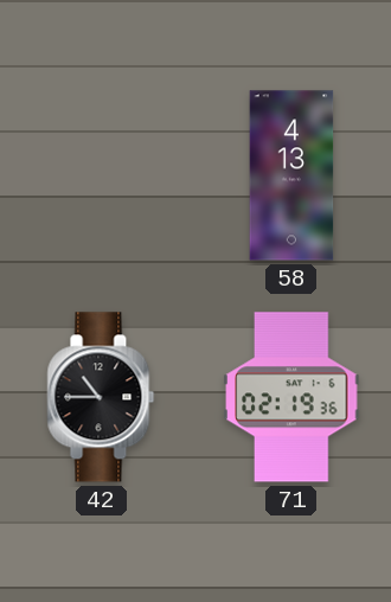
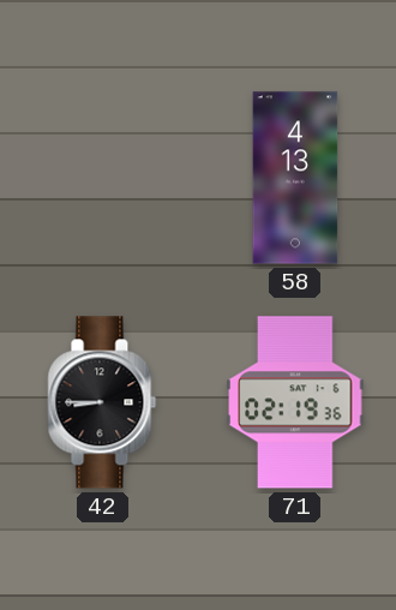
42: 10:45 -> 8:45 (102, 402)
